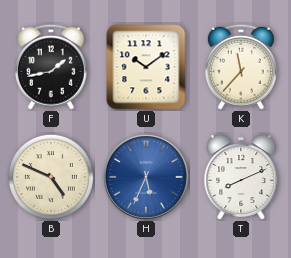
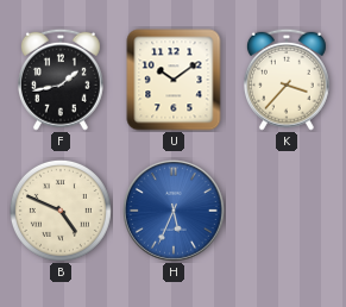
K: 11:37 -> 3:37 (287, 80)
T: 8:11 -> none (241, 177)
